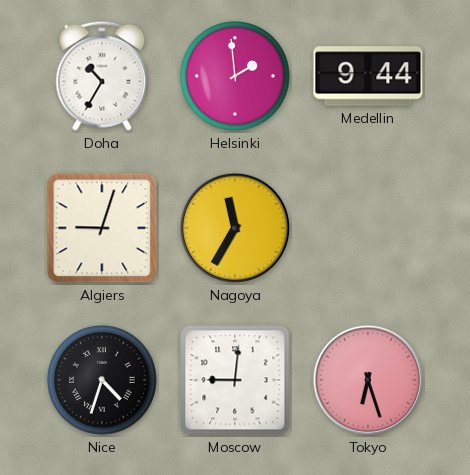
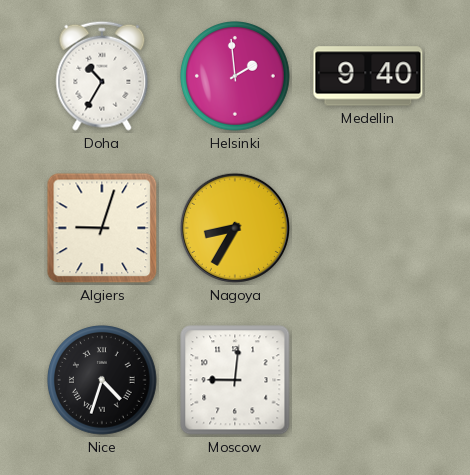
Medellin: 9:44 -> 9:40 (368, 76)
Nagoya: 11:35 -> 8:35 (235, 228)
Tokyo: 6:27 -> none (368, 380)
